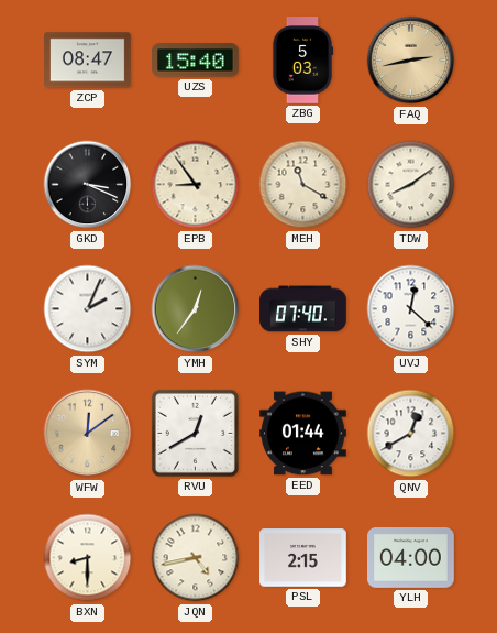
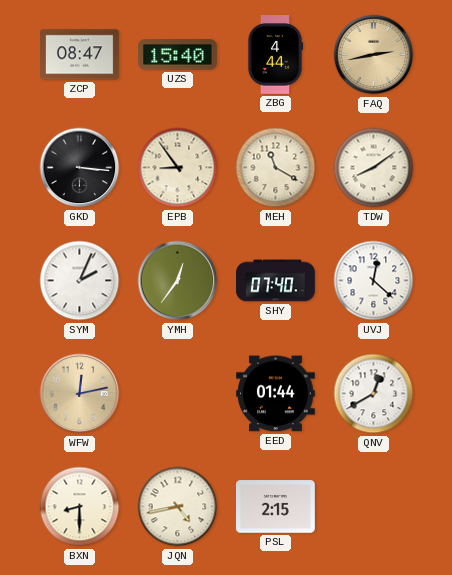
ZBG: 5:03 -> 4:44 (275, 55)
GKD: 3:19 -> 3:16 (80, 168)
WFW: 12:09 -> 12:13 (80, 394)
RVU: 12:40 -> none (195, 433)
YLH: 04:00 -> none (411, 558)
